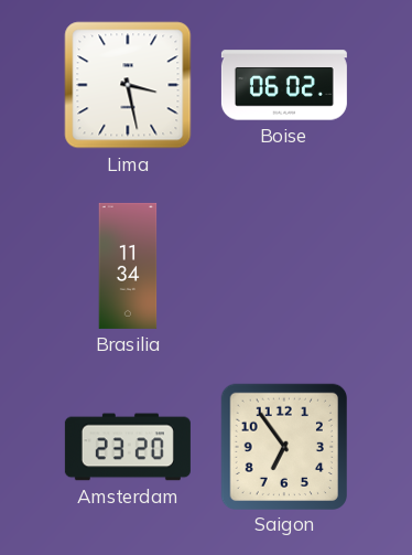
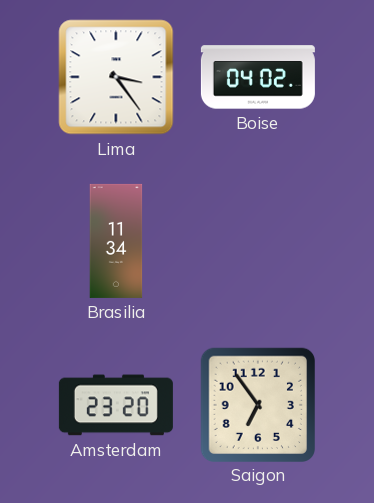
Lima: 3:28 -> 3:24 (116, 77)
Boise: 06:02 -> 04:02 (258, 77)
